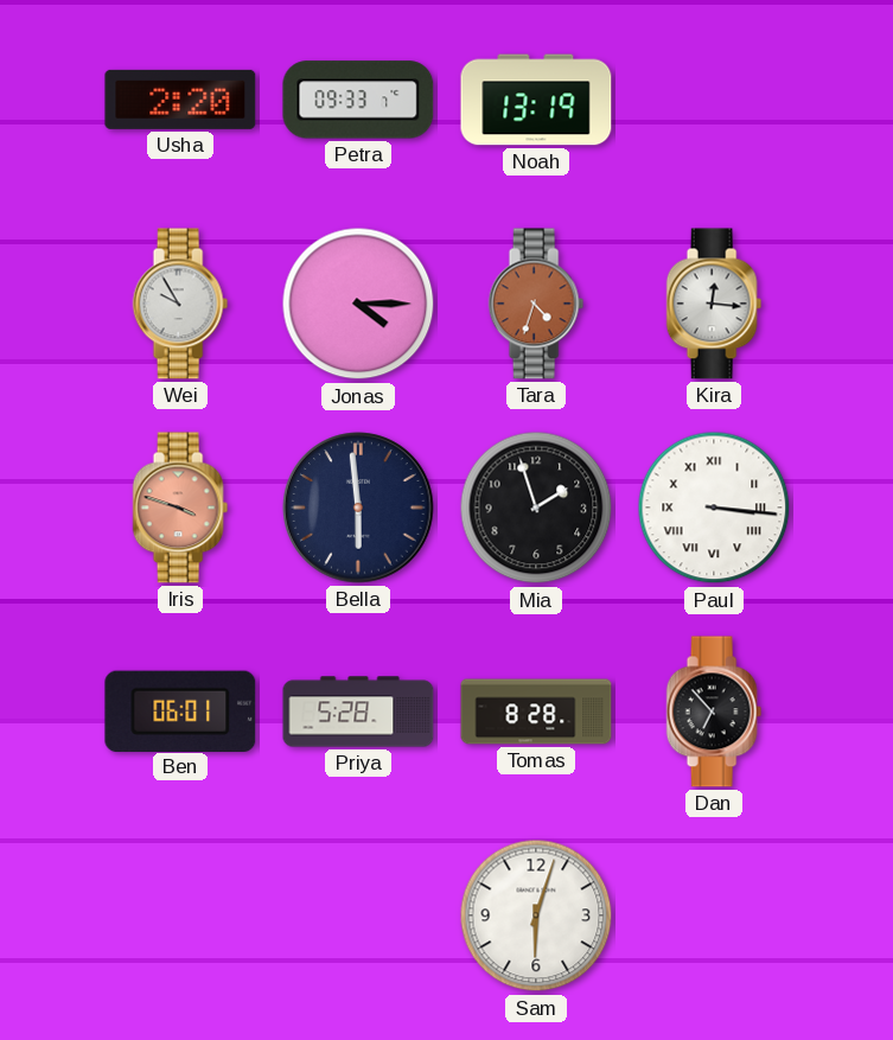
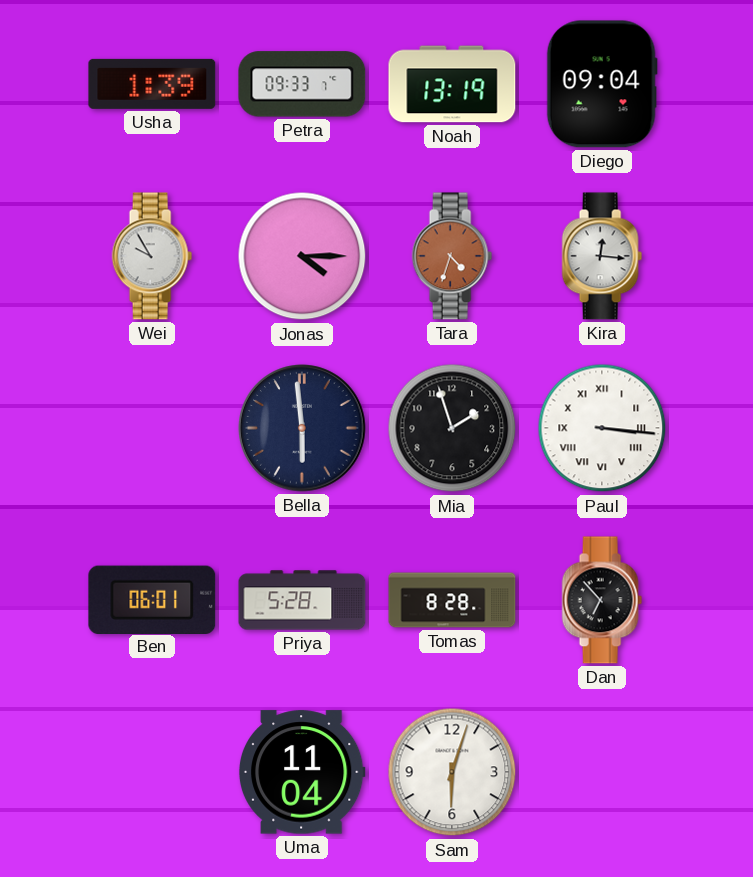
Usha: 2:20 -> 1:39 (152, 84)
Diego: none -> 09:04 (602, 84)
Iris: 3:48 -> none (180, 508)
Uma: none -> 11:04 (302, 772)
